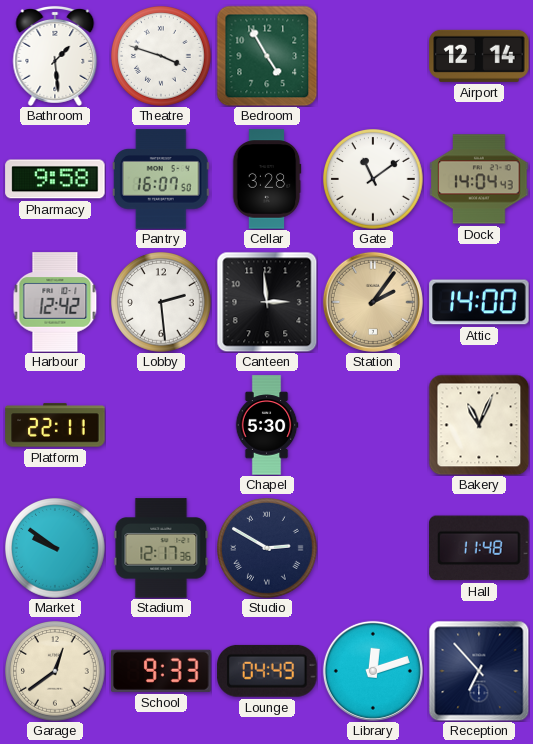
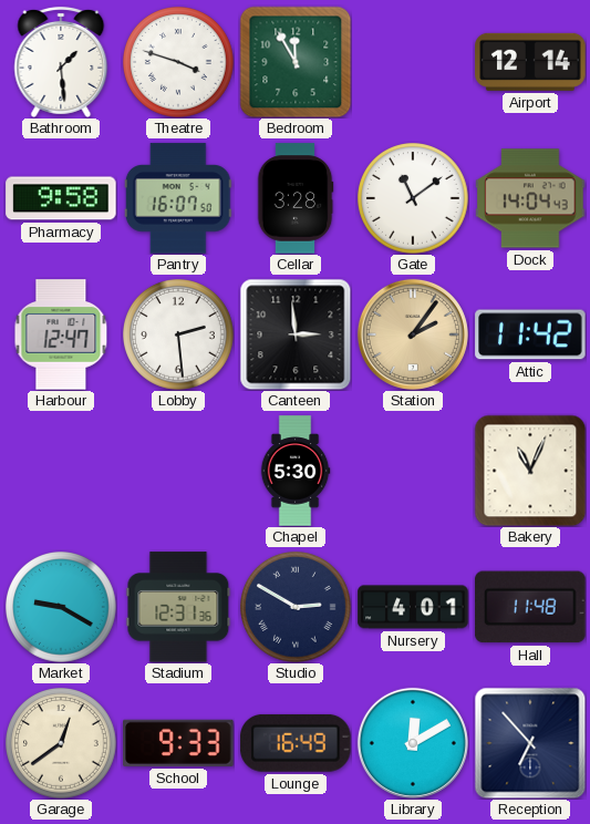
Bedroom: 4:55 -> 11:55 (296, 62)
Harbour: 12:42 -> 12:47 (61, 334)
Attic: 14:00 -> 11:42 (530, 334)
Platform: 22:11 -> none (55, 425)
Market: 9:51 -> 9:20 (62, 608)
Stadium: 12:17 -> 12:31 (178, 607)
Nursery: none -> 4:01 (413, 607)
Lounge: 04:49 -> 16:49 (296, 743)
Library: 12:12 -> 12:10 (413, 743)
